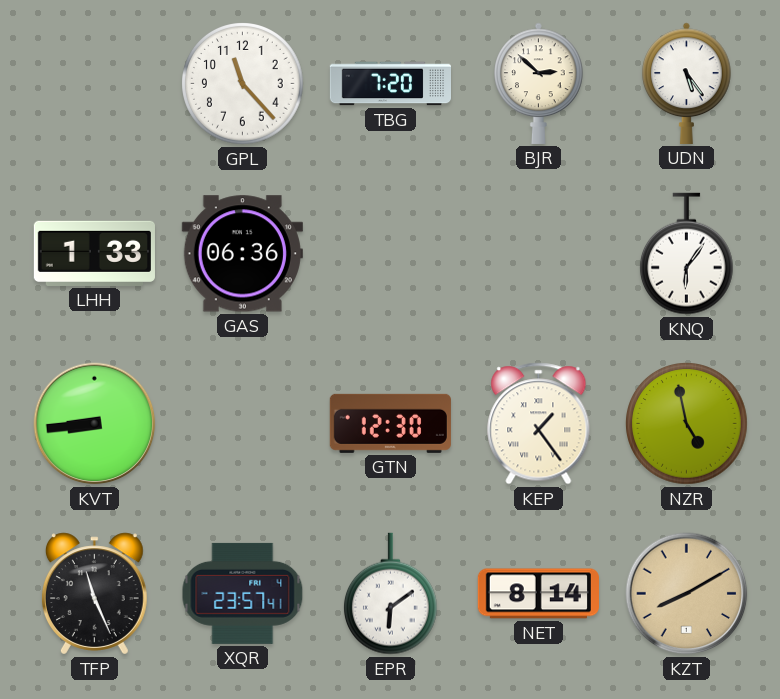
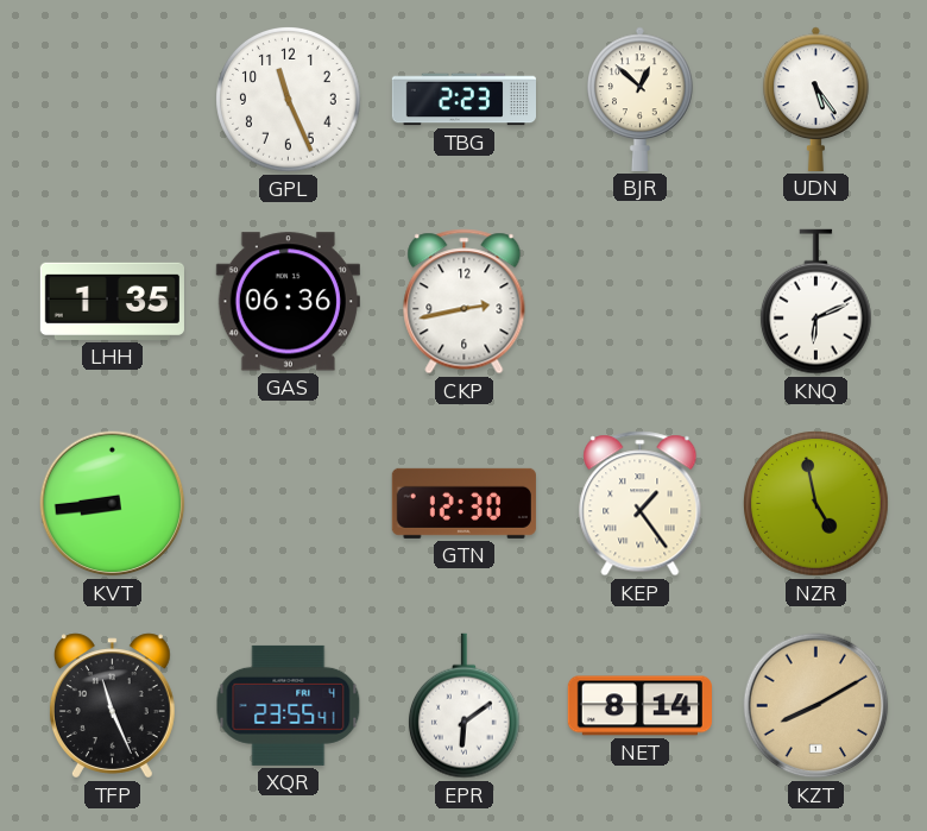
GPL: 11:23 -> 11:26 (289, 100)
TBG: 7:20 -> 2:23 (463, 100)
BJR: 2:52 -> 12:52 (641, 99)
LHH: 1:33 -> 1:35 (112, 301)
CKP: none -> 2:43 (465, 302)
KNQ: 6:06 -> 6:11 (815, 302)
XQR: 23:57 -> 23:55 (289, 705)
